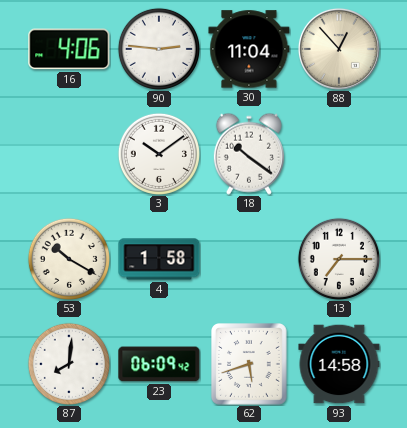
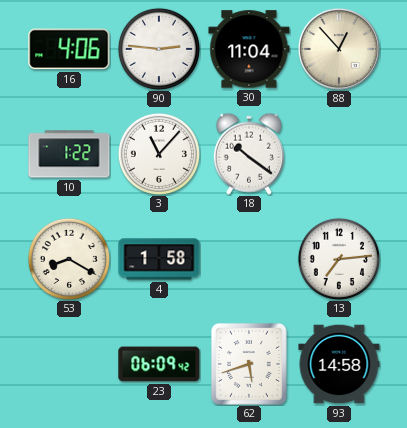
10: none -> 1:22 (69, 154)
3: 10:09 -> 11:07 (159, 154)
53: 10:20 -> 8:20 (69, 259)
13: 7:15 -> 7:14 (339, 259)
87: 8:01 -> none (69, 364)
